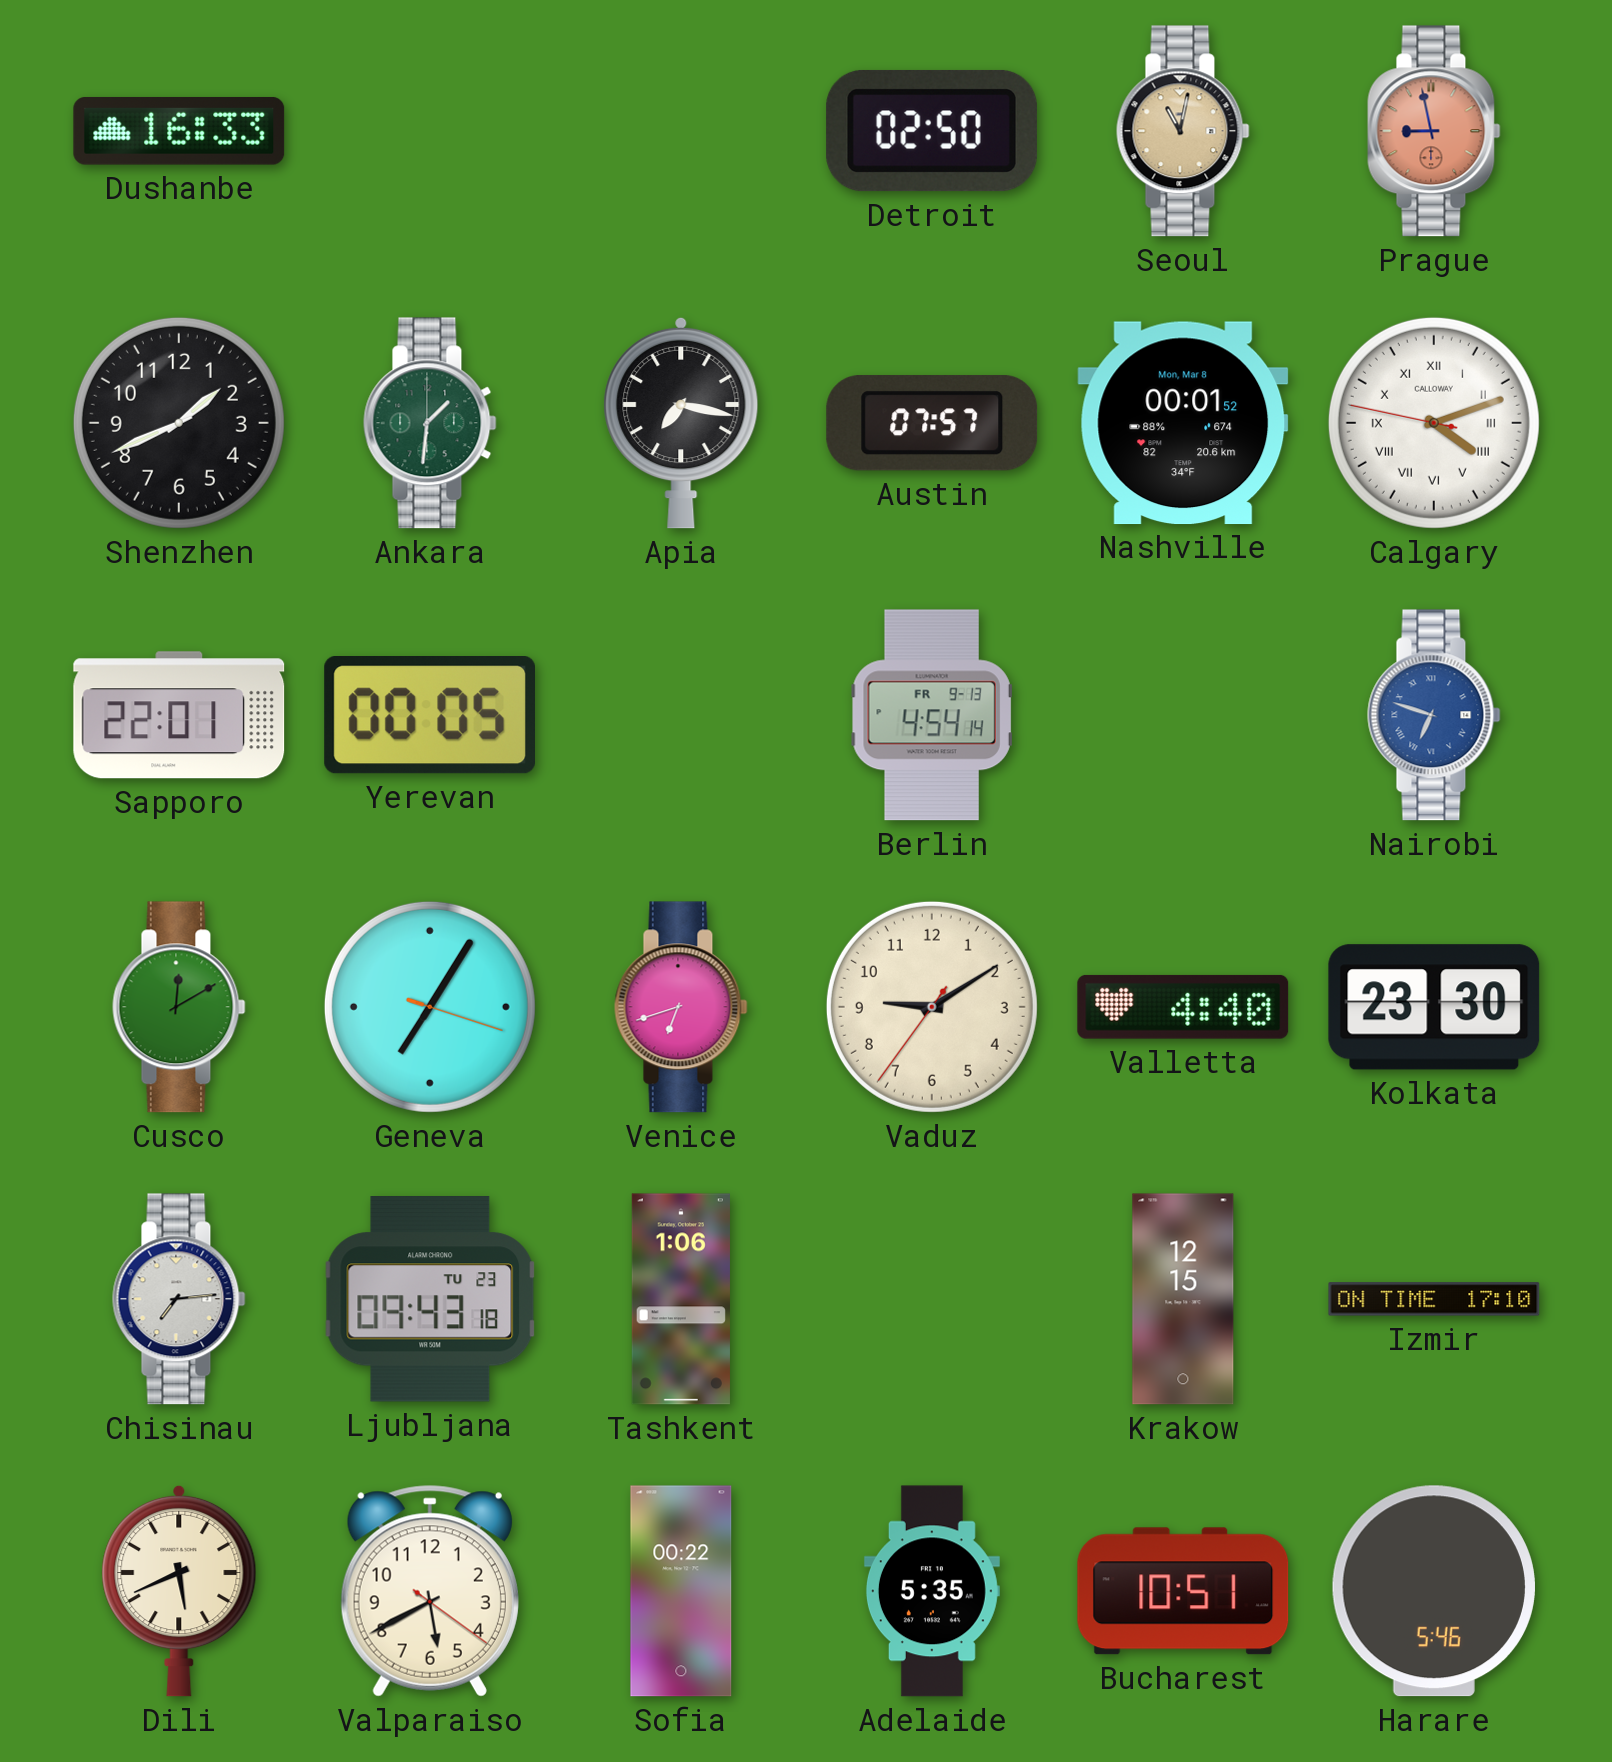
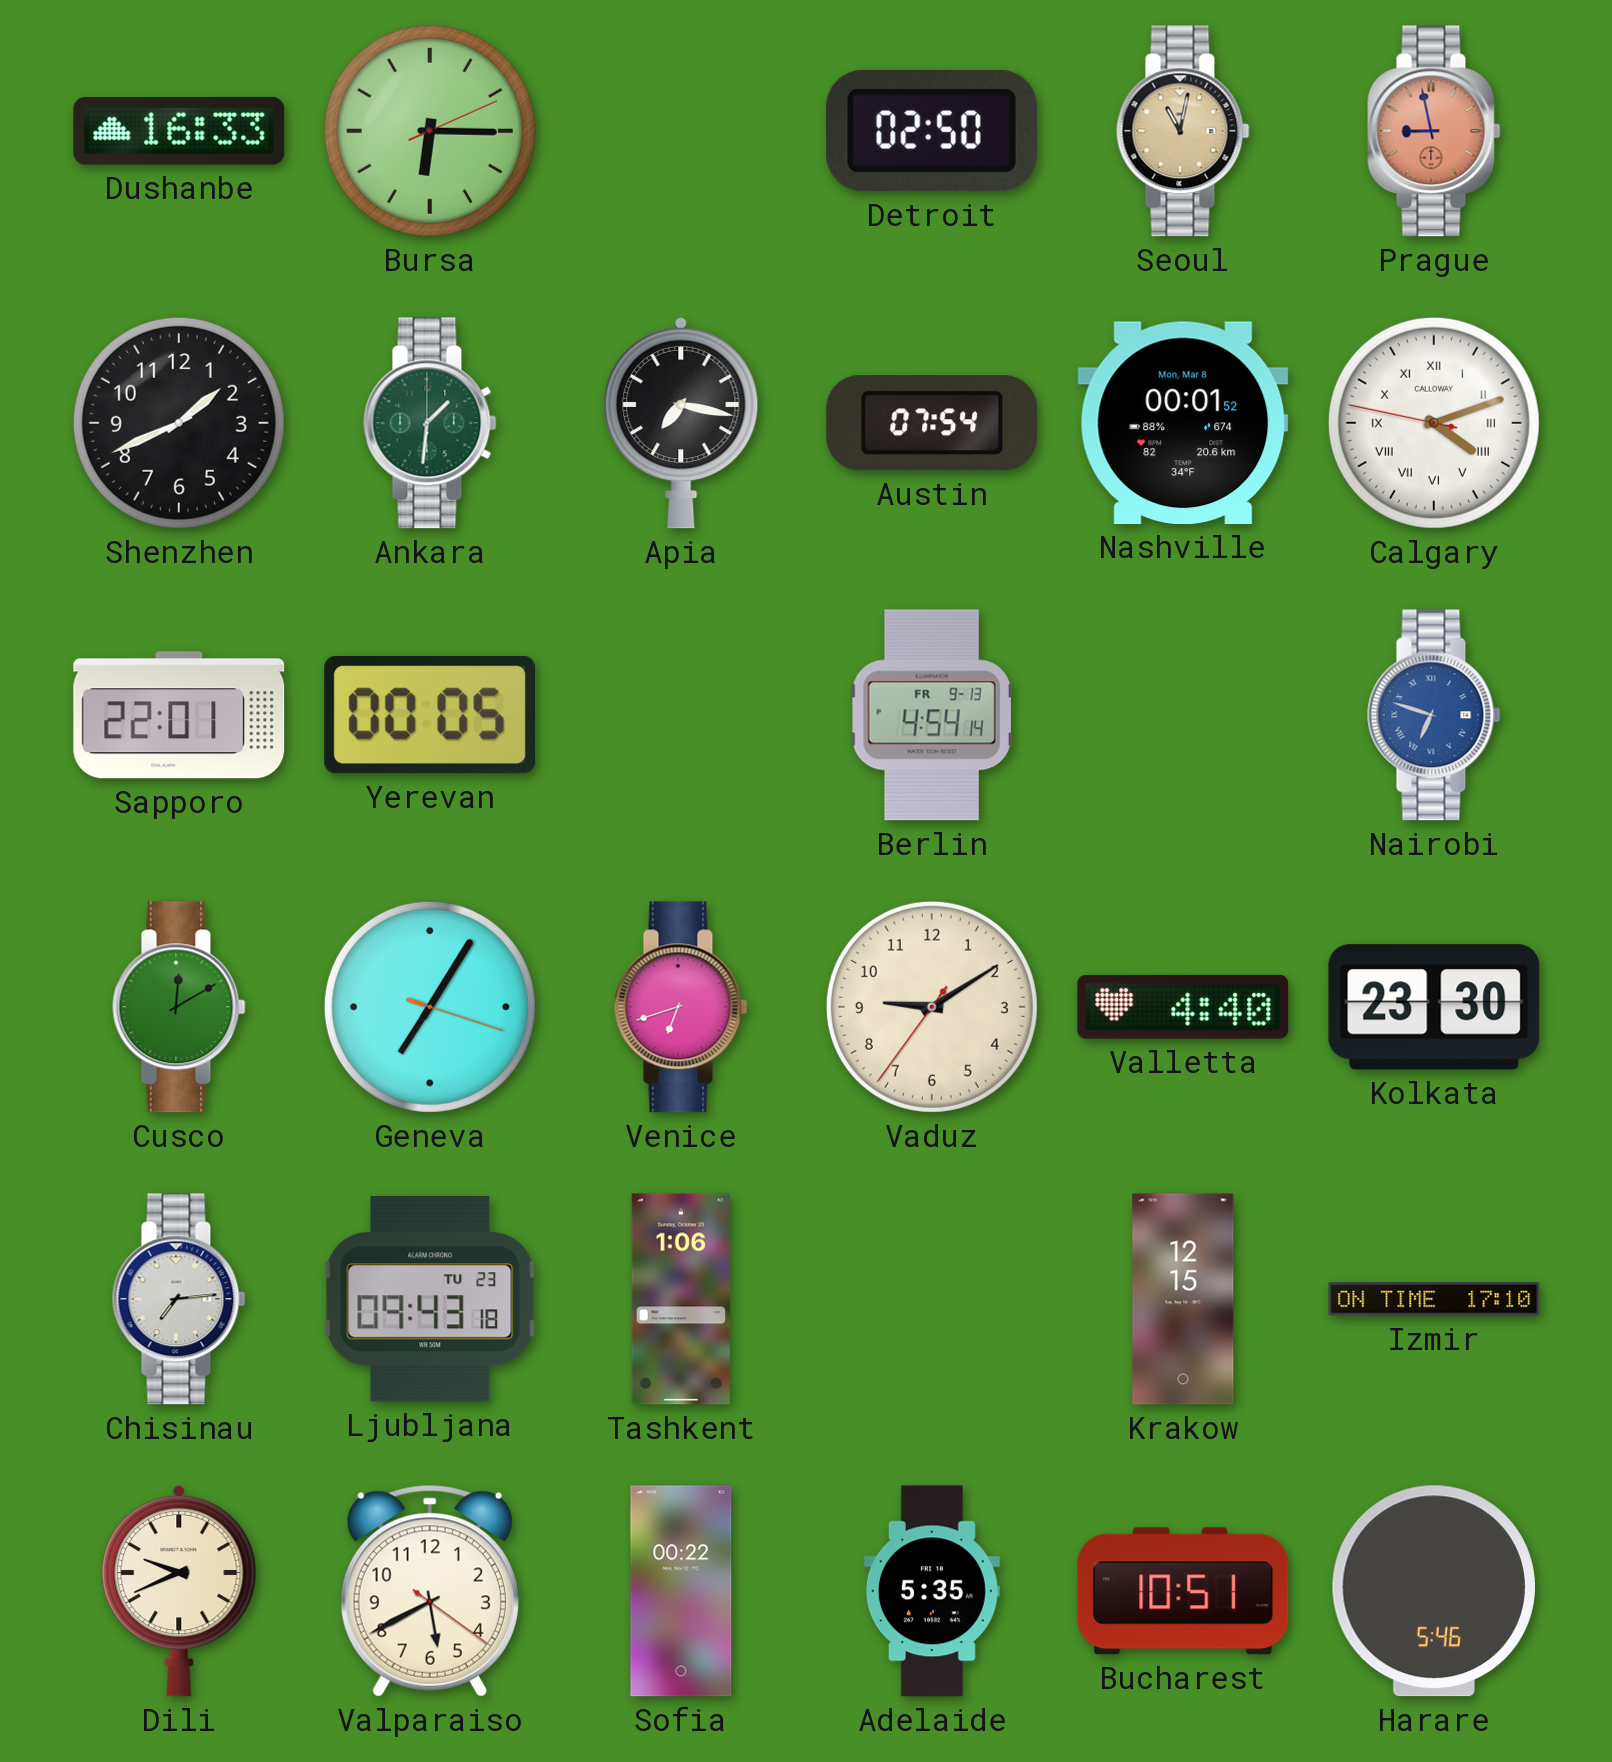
Bursa: none -> 6:15 (430, 131)
Austin: 07:57 -> 07:54 (932, 423)
Dili: 5:41 -> 9:41 (179, 1591)
